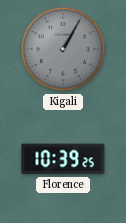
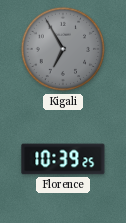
Kigali: 1:05 -> 6:55 (63, 49)
